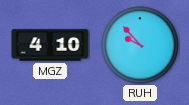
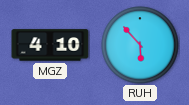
RUH: 9:53 -> 5:53 (140, 45)
